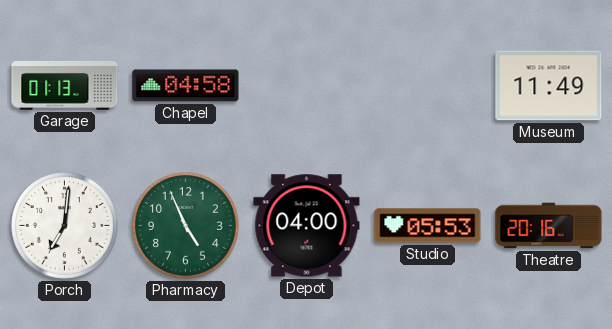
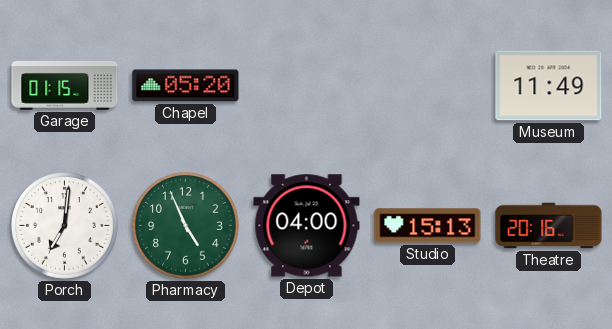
Garage: 01:13 -> 01:15 (65, 85)
Chapel: 04:58 -> 05:20 (186, 86)
Studio: 05:53 -> 15:13 (428, 226)
